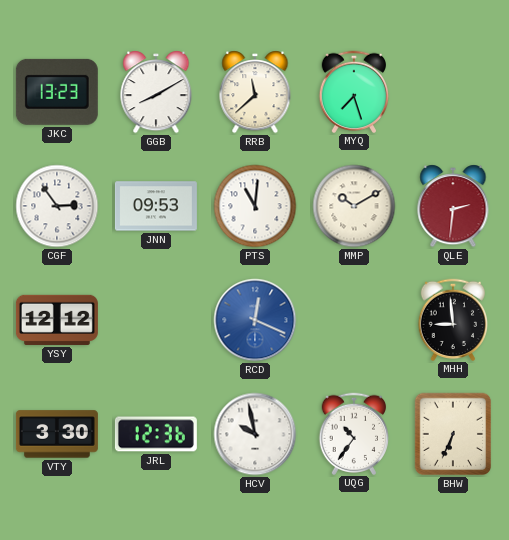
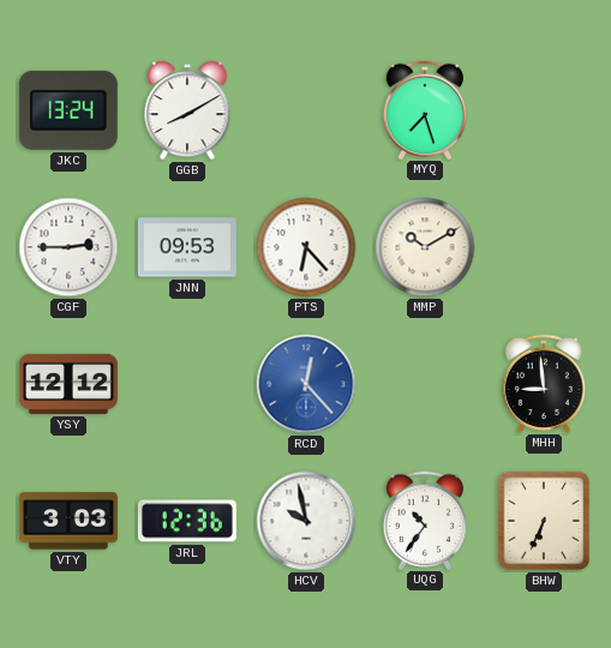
JKC: 13:23 -> 13:24 (68, 110)
RRB: 11:38 -> none (255, 92)
CGF: 2:54 -> 2:45 (68, 247)
PTS: 11:01 -> 6:23 (306, 247)
QLE: 2:31 -> none (453, 206)
RCD: 12:19 -> 12:23 (306, 384)
VTY: 3:30 -> 3:03 (68, 521)
